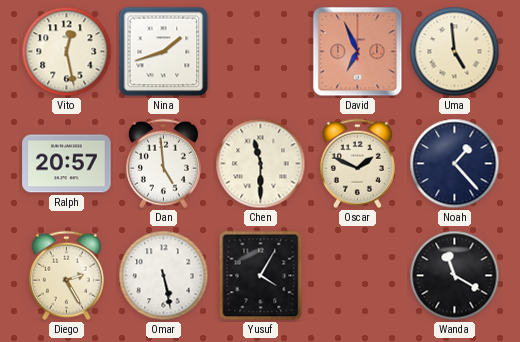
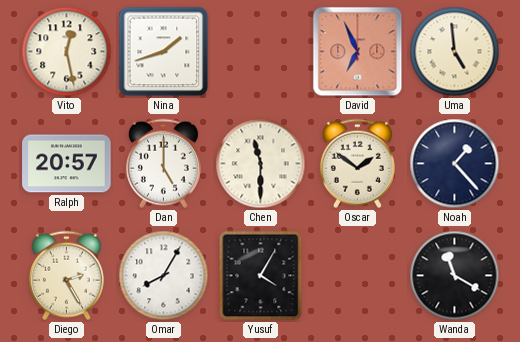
Dan: 4:59 -> 5:00 (163, 164)
Oscar: 1:49 -> 1:51 (357, 164)
Omar: 5:28 -> 8:05 (164, 276)
